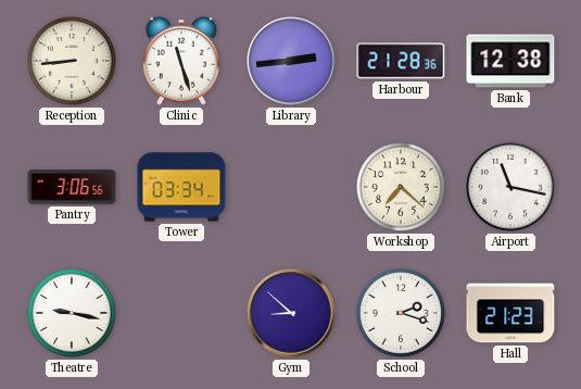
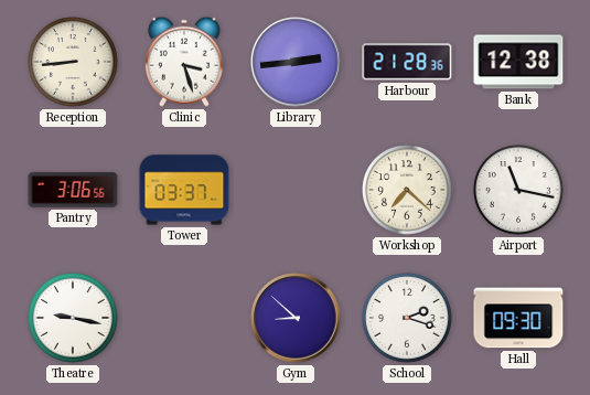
Clinic: 11:27 -> 3:27 (184, 62)
Tower: 03:34 -> 03:37 (184, 190)
Hall: 21:23 -> 09:30 (518, 318)
